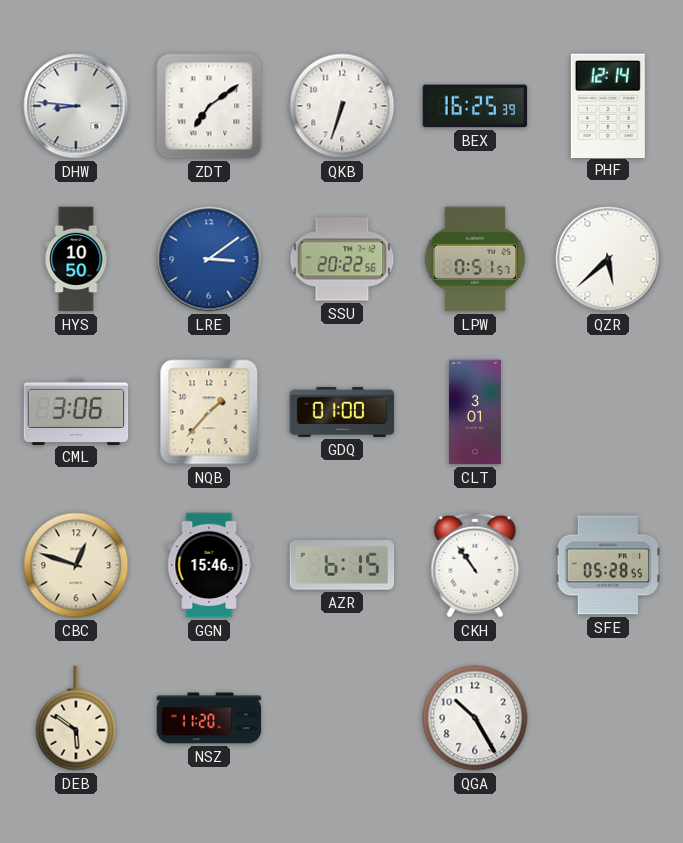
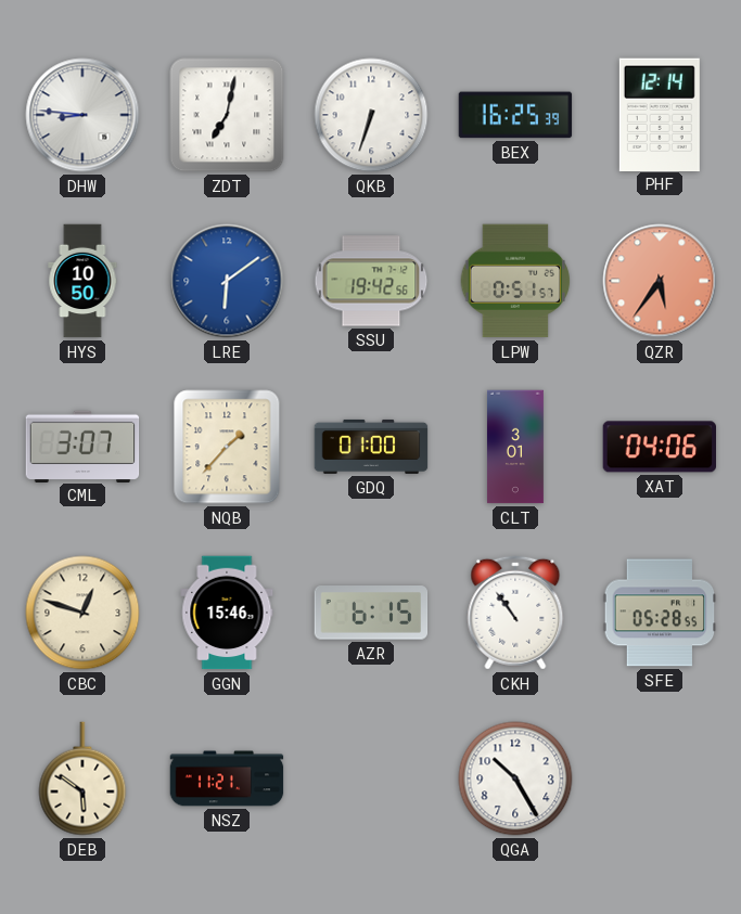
ZDT: 7:09 -> 7:02 (227, 115)
LRE: 3:09 -> 6:09 (227, 281)
SSU: 20:22 -> 19:42 (371, 281)
QZR: 5:38 -> 5:36 (660, 281)
QZR dial: white -> salmon (660, 281)
CML: 3:06 -> 3:07 (82, 446)
XAT: none -> 04:06 (660, 447)
NSZ: 11:20 -> 11:21 (227, 778)
